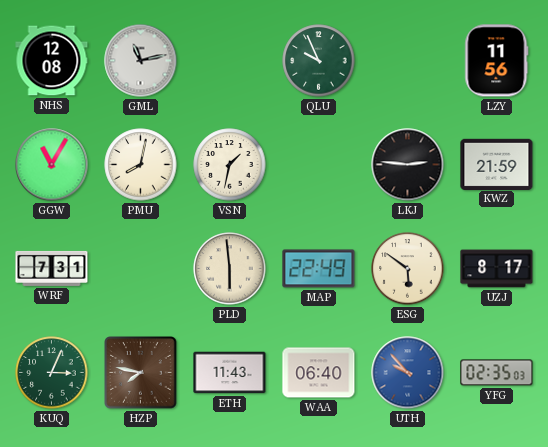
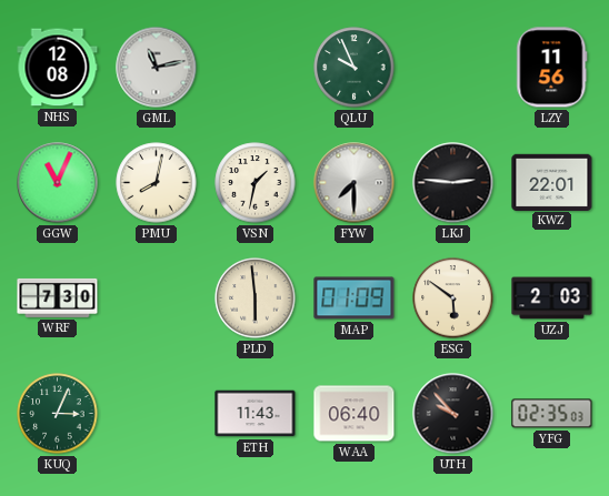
GGW: 11:05 -> 11:04 (58, 183)
FYW: none -> 7:30 (355, 183)
KWZ: 21:59 -> 22:01 (552, 182)
WRF: 7:31 -> 7:30 (58, 297)
MAP: 22:49 -> 01:09 (355, 298)
UZJ: 8:17 -> 2:03 (552, 298)
HZP: 7:47 -> none (141, 373)
UTH dial: blue -> black (453, 414)
